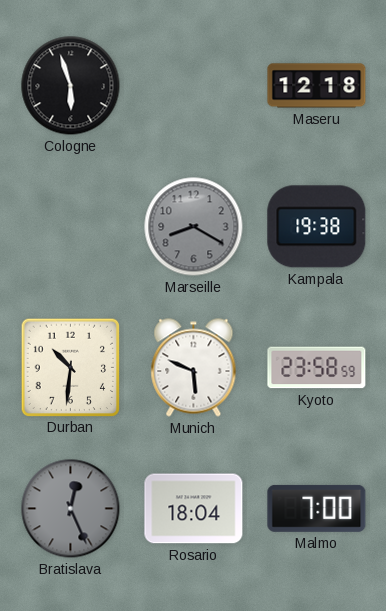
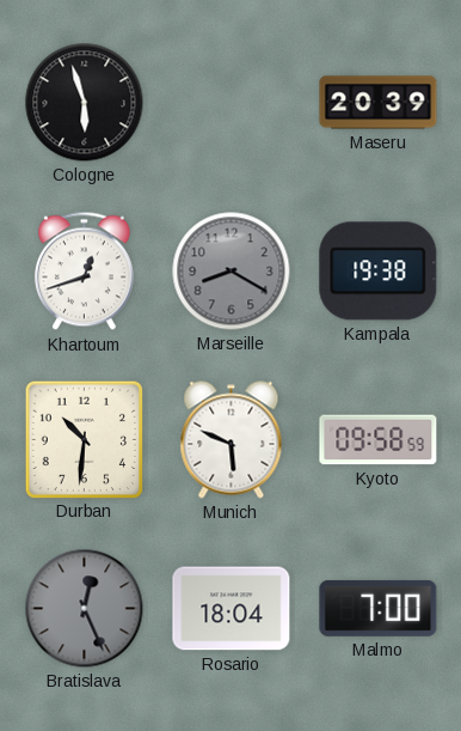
Maseru: 12:18 -> 20:39 (379, 103)
Khartoum: none -> 12:42 (84, 272)
Kyoto: 23:58 -> 09:58 (379, 440)
